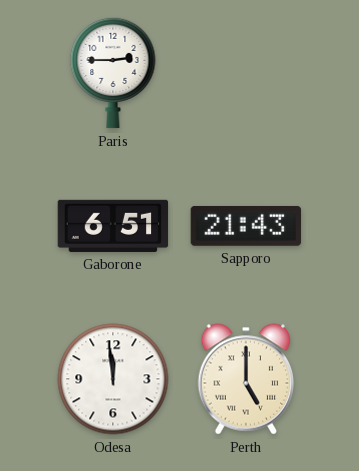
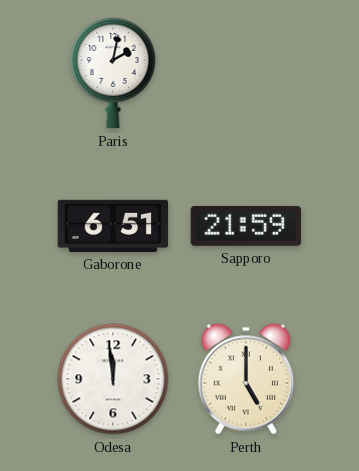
Paris: 2:45 -> 2:02 (113, 73)
Sapporo: 21:43 -> 21:59 (246, 226)
